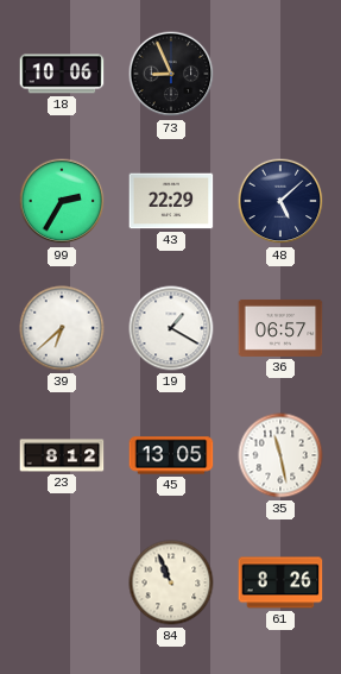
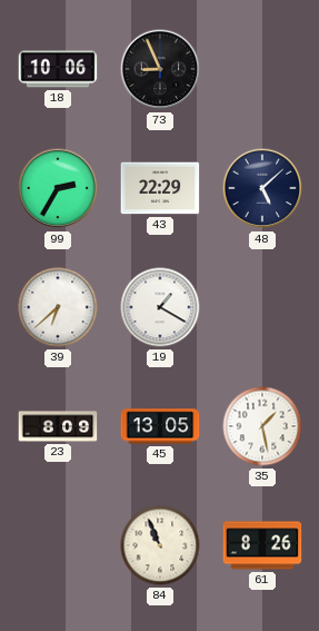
36: 06:57 -> none (280, 328)
23: 8:12 -> 8:09 (58, 426)
35: 11:28 -> 1:28 (262, 426)
